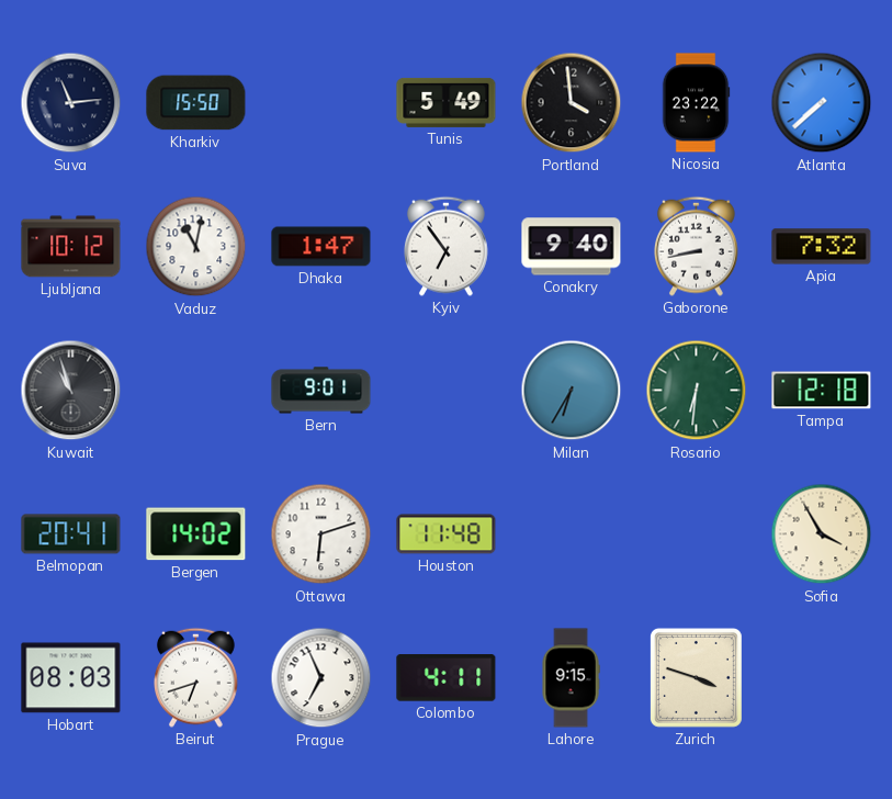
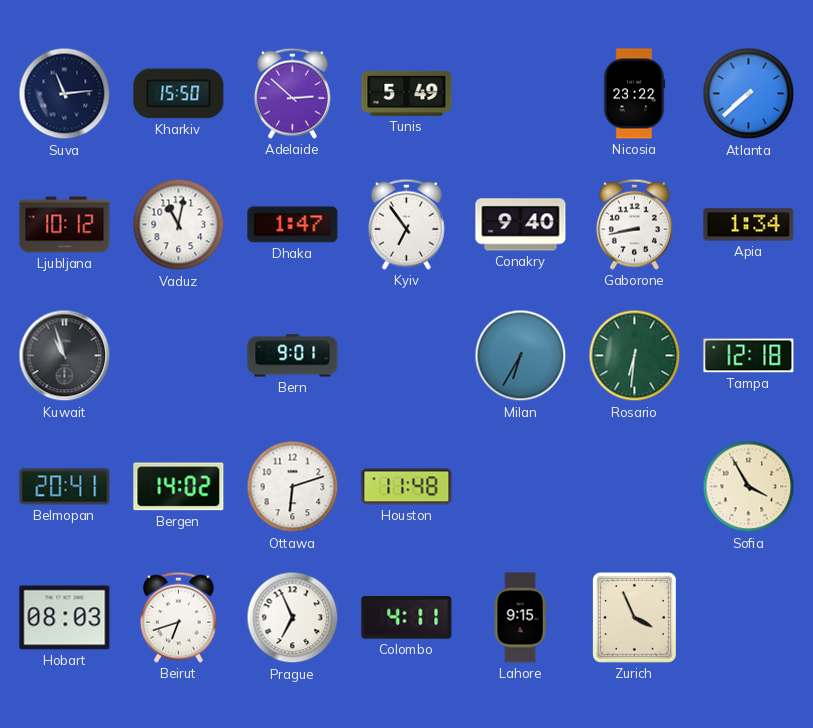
Adelaide: none -> 2:52 (293, 93)
Portland: 3:59 -> none (572, 103)
Apia: 7:32 -> 1:34 (749, 225)
Zurich: 3:48 -> 3:56 (634, 617)
